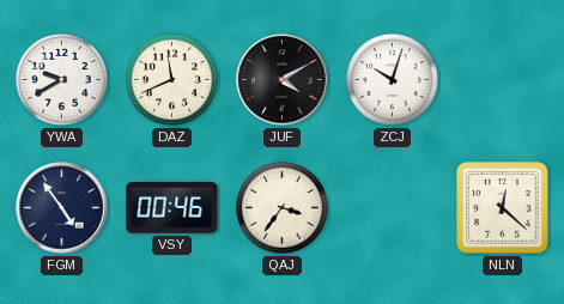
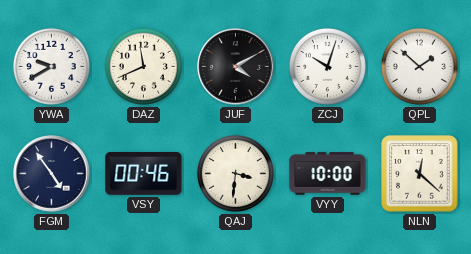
QPL: none -> 1:52 (419, 66)
QAJ: 3:36 -> 3:31 (235, 173)
VYY: none -> 10:00 (328, 174)
